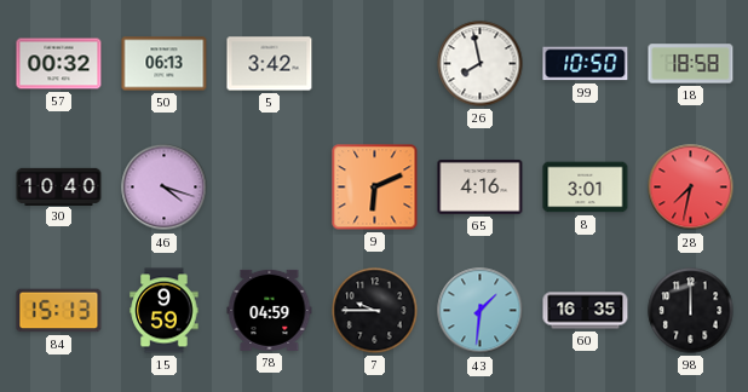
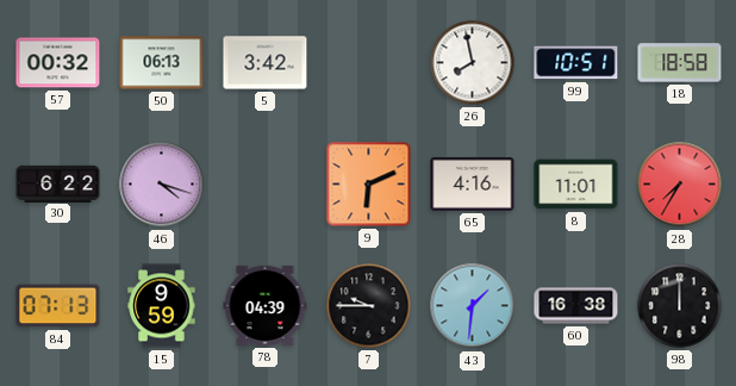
99: 10:50 -> 10:51 (576, 63)
30: 10:40 -> 6:22 (58, 183)
8: 3:01 -> 11:01 (576, 185)
28: 7:32 -> 7:35 (680, 185)
84: 15:13 -> 07:13 (58, 306)
78: 04:59 -> 04:39 (266, 305)
60: 16:35 -> 16:38 (576, 306)
